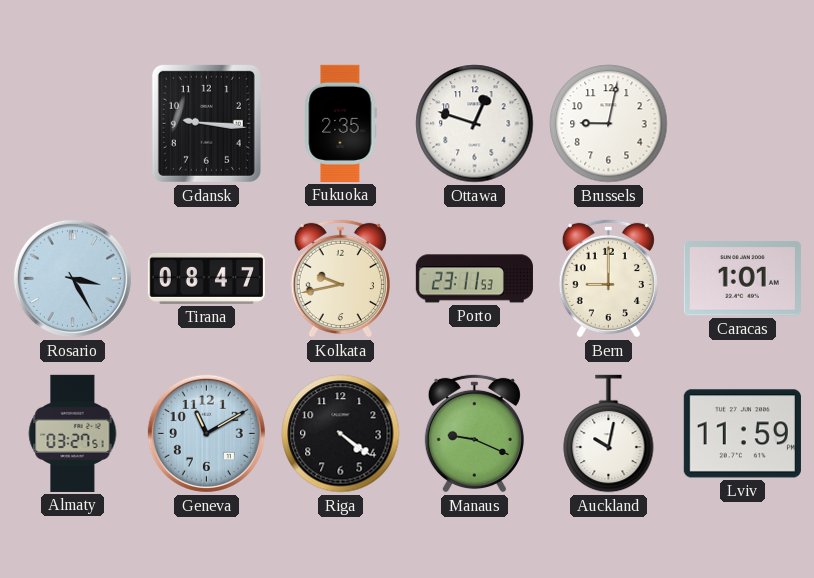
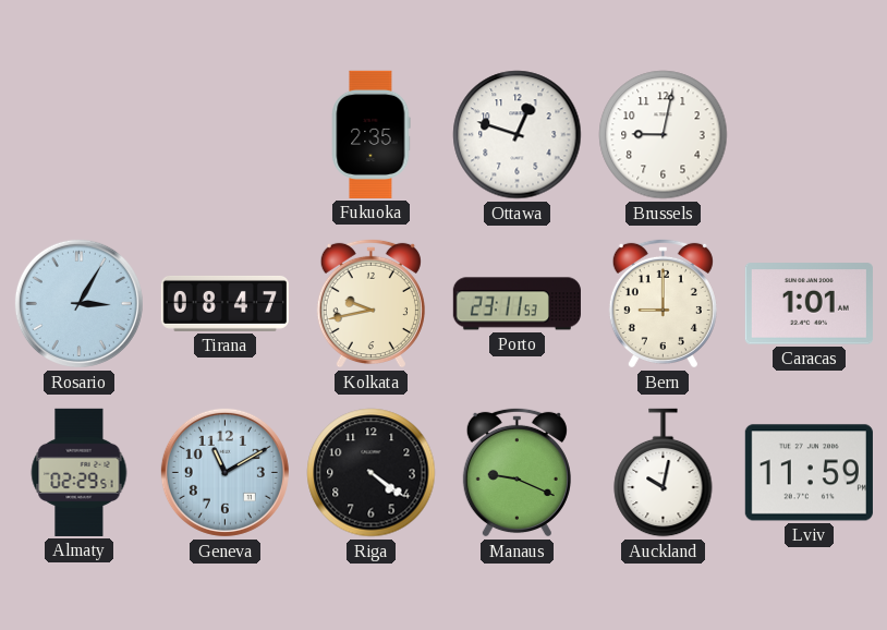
Gdansk: 9:16 -> none (206, 123)
Rosario: 3:25 -> 3:05 (78, 303)
Almaty: 03:27 -> 02:29 (80, 472)
